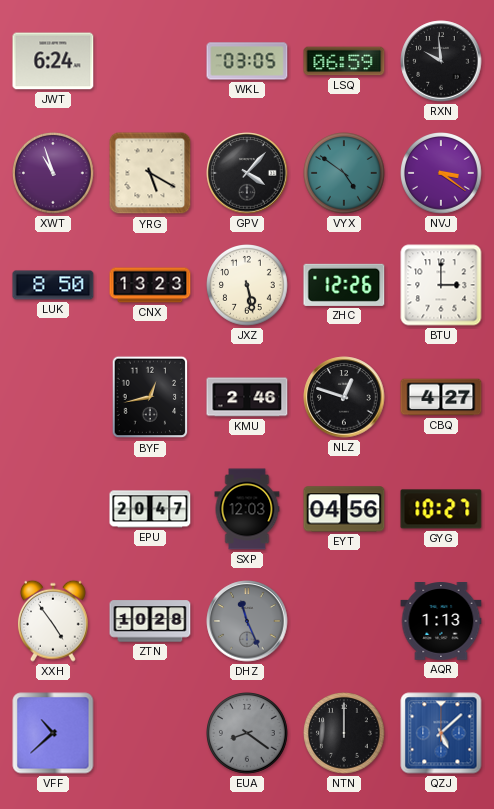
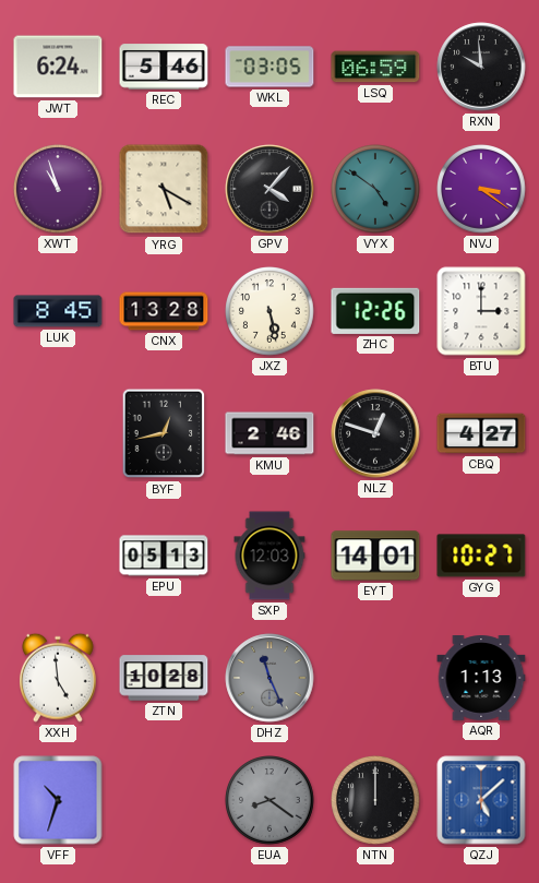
REC: none -> 5:46 (164, 67)
LUK: 8:50 -> 8:45 (58, 311)
CNX: 13:23 -> 13:28 (164, 311)
EPU: 20:47 -> 05:13 (164, 556)
EYT: 04:56 -> 14:01 (375, 556)
XXH: 4:54 -> 4:59 (58, 678)
VFF: 10:38 -> 10:33 (58, 800)
